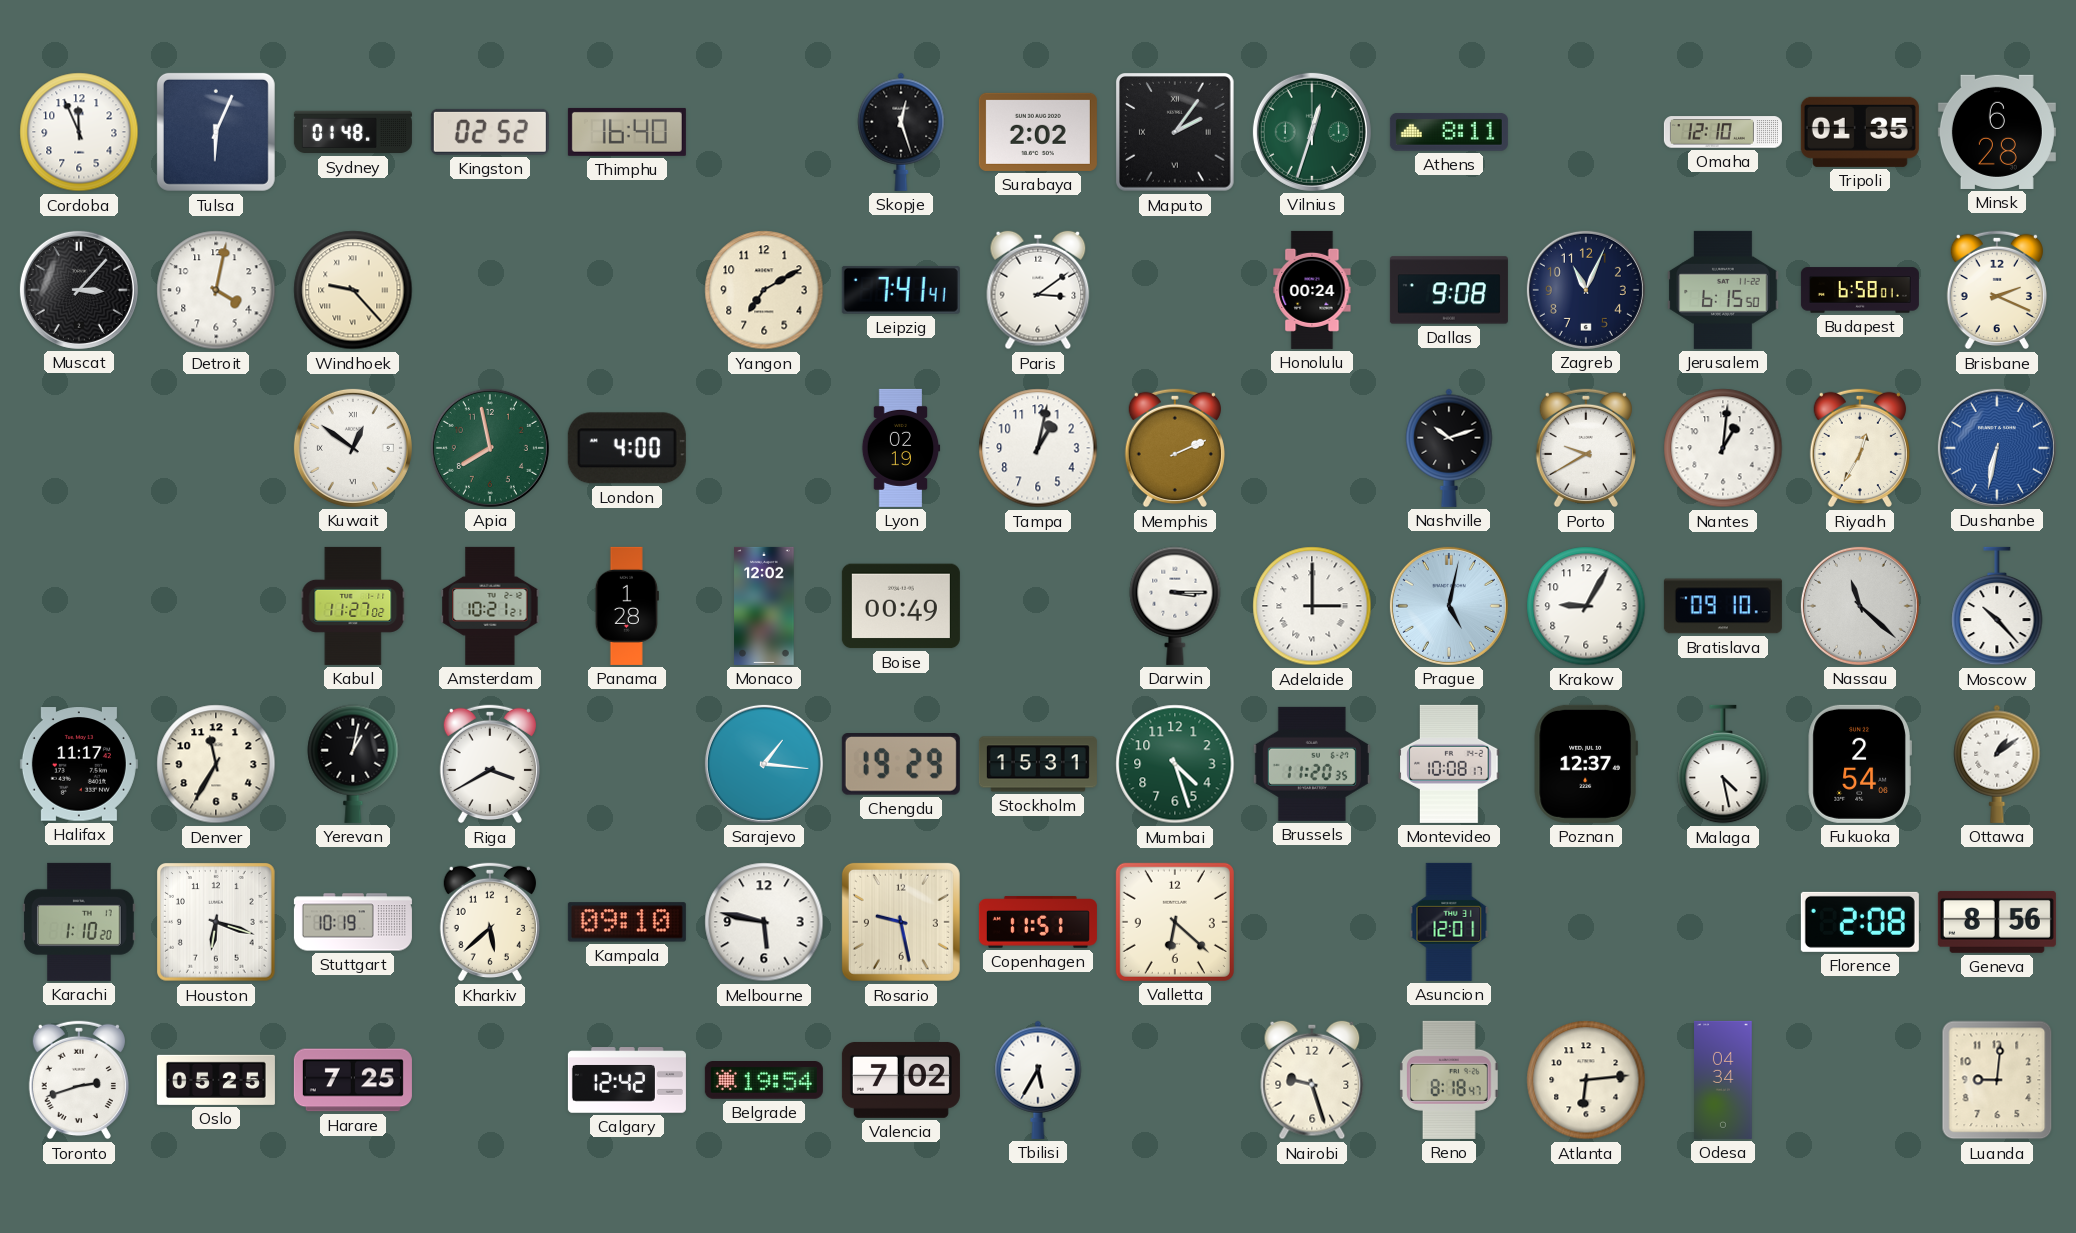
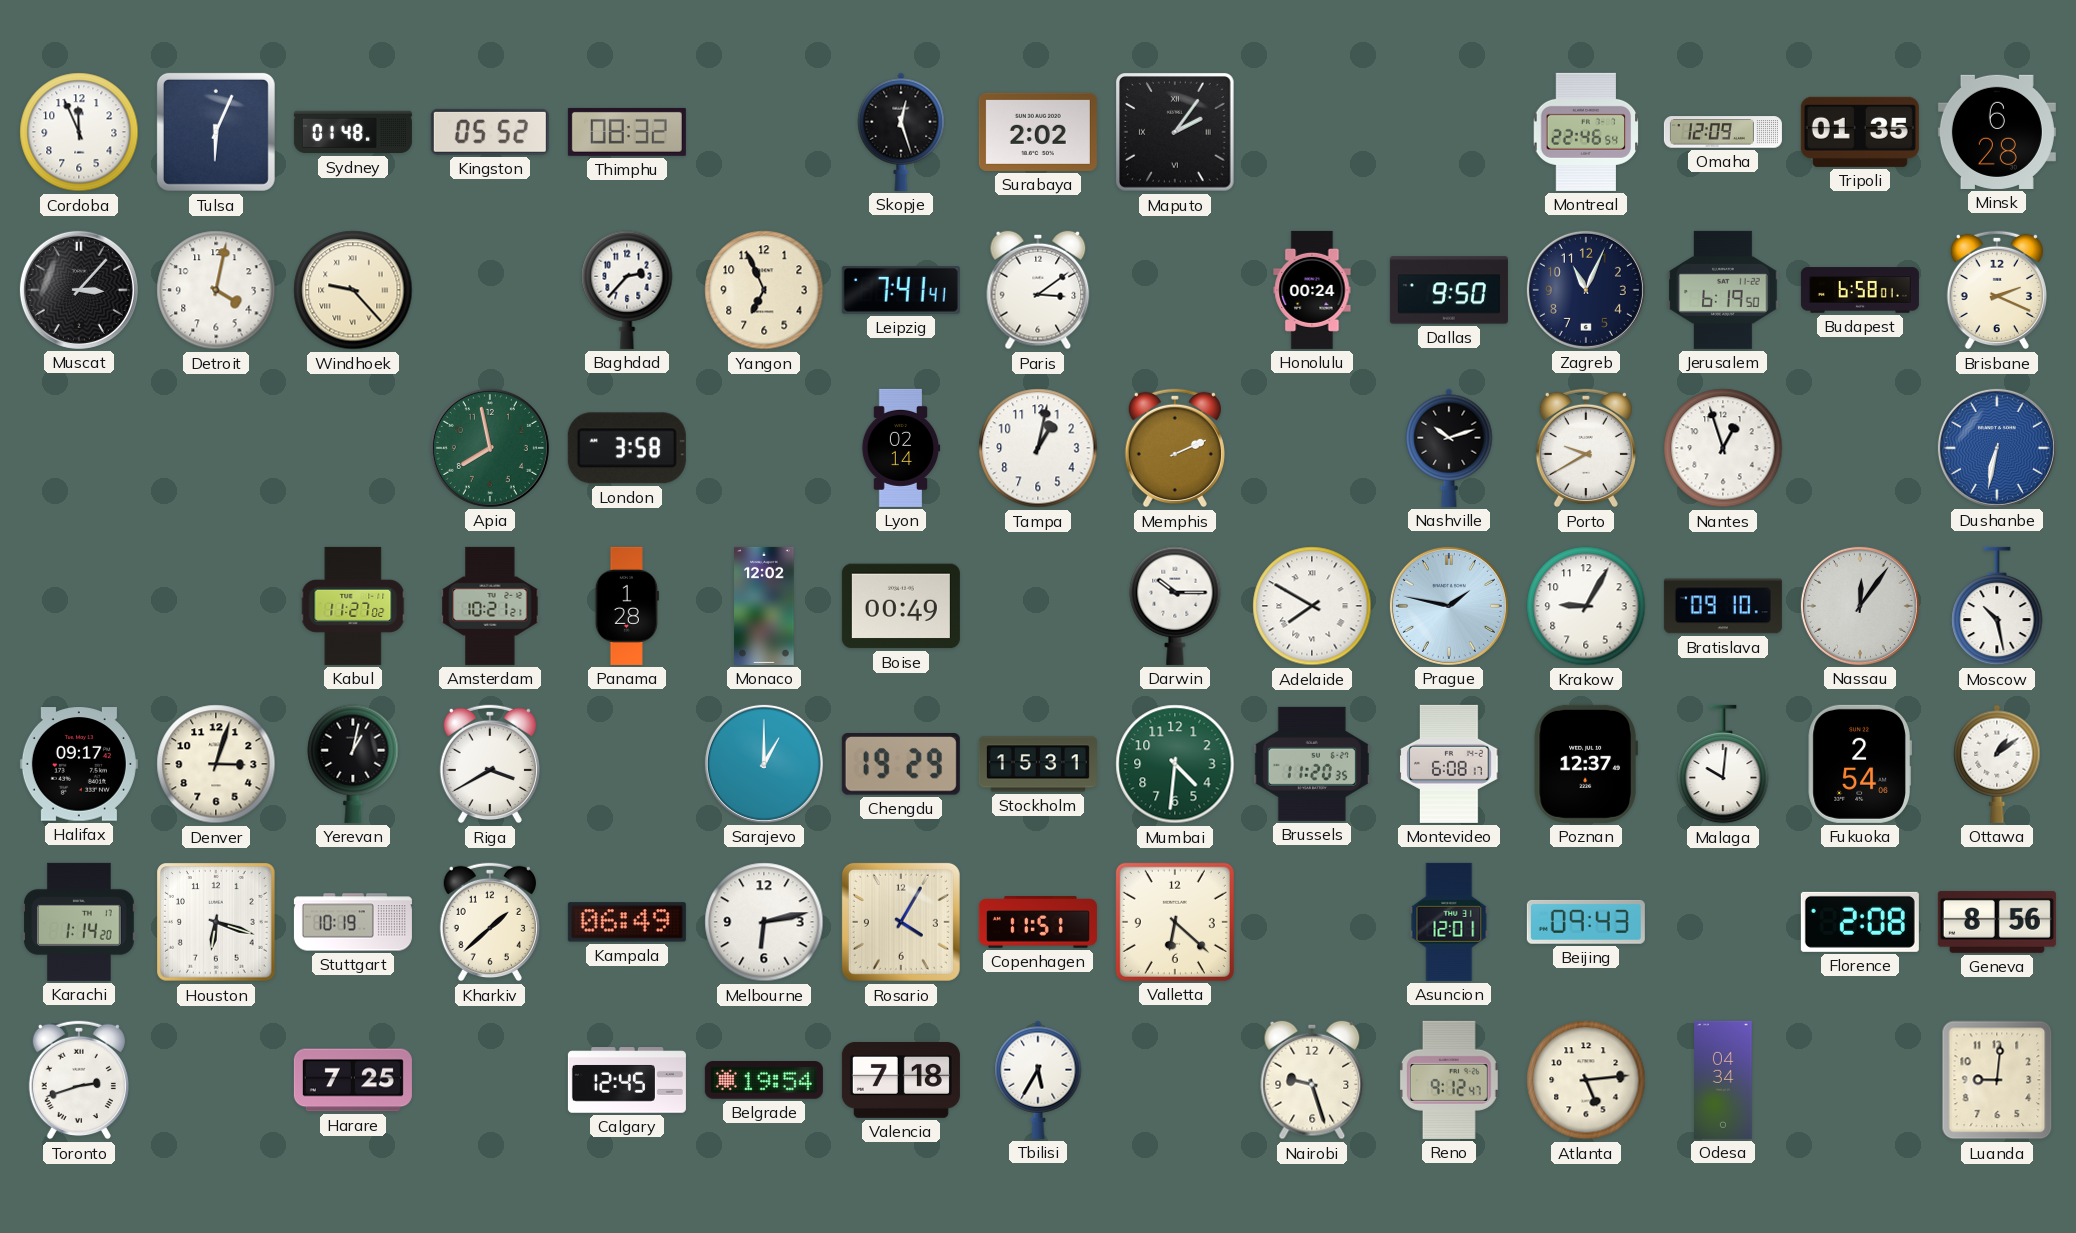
Kingston: 02:52 -> 05:52 (490, 132)
Thimphu: 16:40 -> 08:32 (627, 132)
Vilnius: 12:33 -> none (1312, 132)
Athens: 8:11 -> none (1449, 133)
Montreal: none -> 22:46 (1586, 132)
Omaha: 12:10 -> 12:09 (1723, 132)
Baghdad: none -> 2:37 (627, 290)
Yangon: 7:10 -> 6:56 (764, 290)
Dallas: 9:08 -> 9:50 (1449, 290)
Jerusalem: 6:15 -> 6:19 (1723, 290)
Kuwait: 12:51 -> none (353, 448)
London: 4:00 -> 3:58 (627, 448)
Lyon: 02:19 -> 02:14 (901, 448)
Nantes: 1:01 -> 12:57 (1723, 448)
Riyadh: 12:35 -> none (1860, 448)
Darwin: 3:15 -> 10:15 (1175, 606)
Adelaide: 3:00 -> 7:50 (1312, 606)
Prague: 5:02 -> 1:47 (1449, 606)
Nassau: 11:22 -> 12:06 (1860, 606)
Moscow: 10:23 -> 10:28 (1997, 606)
Halifax: 11:17 -> 09:17 (79, 764)
Denver: 11:35 -> 3:03 (216, 764)
Sarajevo: 1:16 -> 1:00 (764, 764)
Mumbai: 4:27 -> 4:31 (1175, 764)
Montevideo: 10:08 -> 6:08 (1449, 764)
Malaga: 4:28 -> 10:01 (1723, 764)
Karachi: 1:10 -> 1:14 (79, 922)
Kharkiv: 5:38 -> 1:38 (490, 922)
Kampala: 09:10 -> 06:49 (627, 922)
Melbourne: 5:47 -> 6:13 (764, 922)
Rosario: 9:28 -> 4:05 (901, 922)
Beijing: none -> 09:43 (1586, 922)
Oslo: 05:25 -> none (216, 1080)
Calgary: 12:42 -> 12:45 (627, 1080)
Valencia: 7:02 -> 7:18 (901, 1080)
Reno: 8:18 -> 9:12 (1449, 1080)
Atlanta: 6:14 -> 5:14 (1586, 1080)
